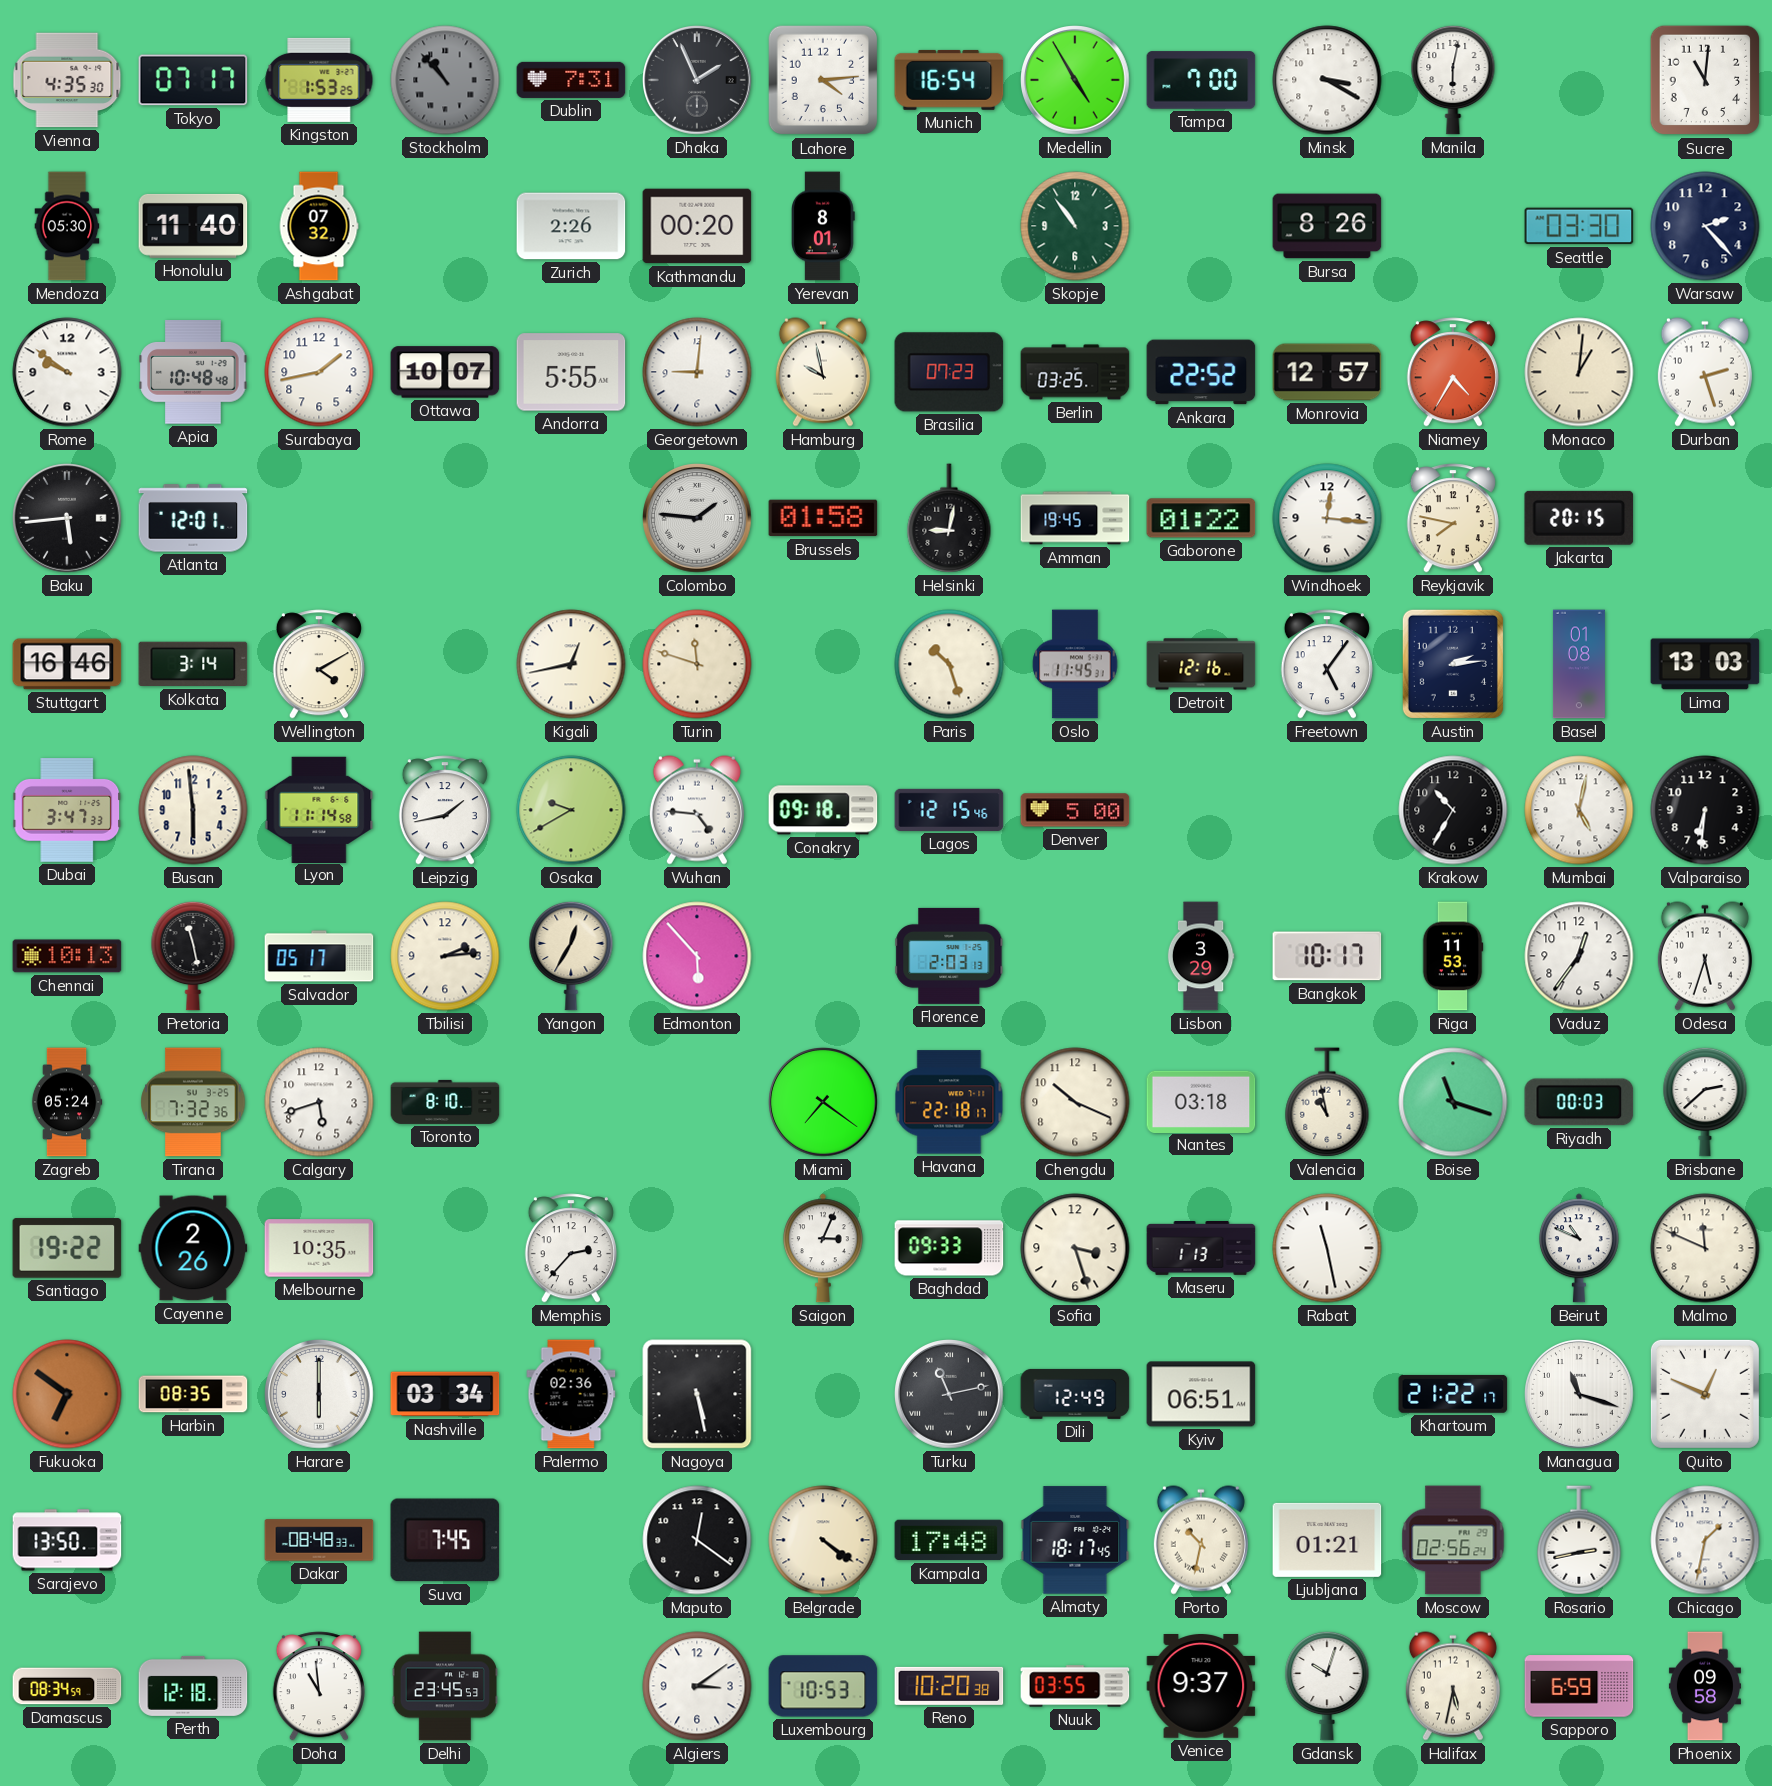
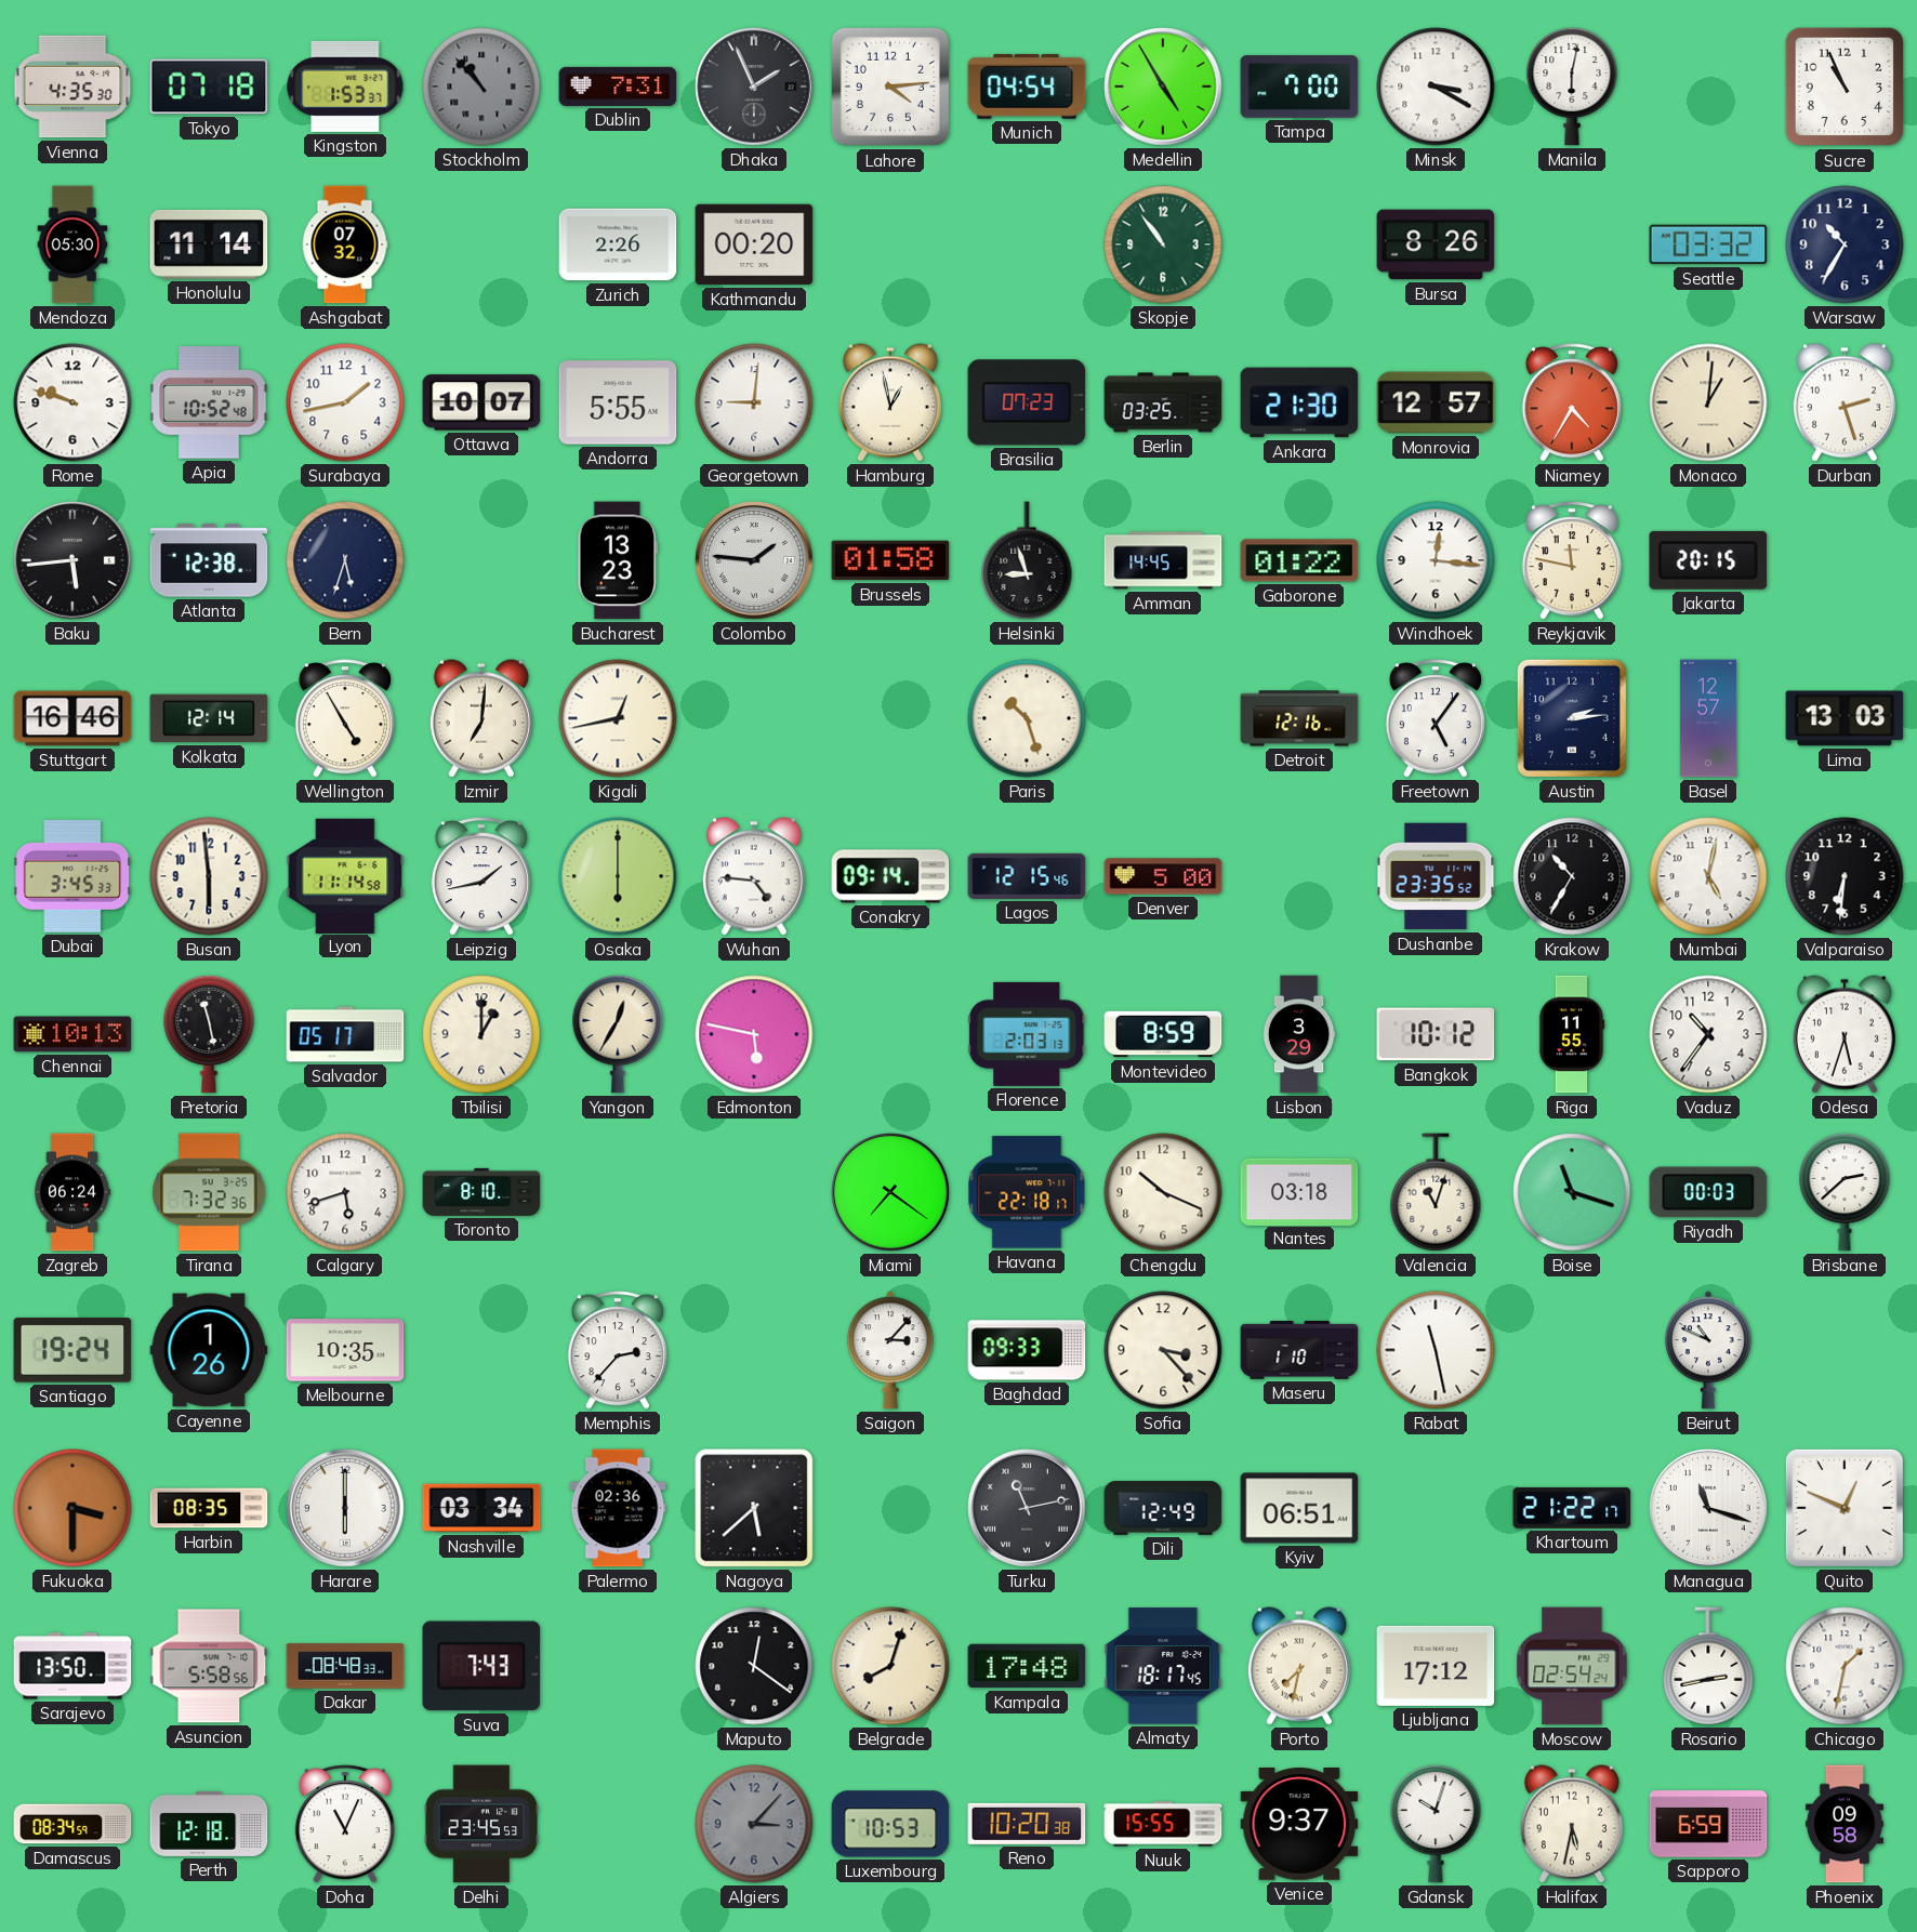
Tokyo: 07:17 -> 07:18 (209, 87)
Kingston: 1:53:25 -> 1:53:37 (345, 87)
Munich: 16:54 -> 04:54 (1027, 87)
Sucre: 11:01 -> 10:56 (1845, 87)
Honolulu: 11:40 -> 11:14 (209, 244)
Yerevan: 8:01 -> none (824, 226)
Seattle: 03:30 -> 03:32 (1708, 244)
Warsaw: 2:23 -> 10:35 (1845, 244)
Rome: 9:51 -> 9:48 (72, 402)
Apia: 10:48 -> 10:52 (209, 402)
Hamburg: 9:58 -> 12:58 (890, 402)
Ankara: 22:52 -> 21:30 (1299, 402)
Atlanta: 12:01 -> 12:38 (209, 560)
Bern: none -> 5:33 (345, 560)
Bucharest: none -> 13:23 (618, 560)
Helsinki: 9:02 -> 8:57 (1027, 560)
Amman: 19:45 -> 14:45 (1163, 560)
Reykjavik: 7:47 -> 11:47 (1572, 560)
Kolkata: 3:14 -> 12:14 (209, 718)
Wellington: 4:10 -> 4:55 (345, 718)
Izmir: none -> 7:01 (481, 718)
Turin: 11:48 -> none (697, 664)
Oslo: 11:45 -> none (1075, 664)
Basel: 01:08 -> 12:57 (1708, 718)
Dubai: 3:47 -> 3:45 (72, 877)
Osaka: 9:40 -> 6:00 (618, 876)
Conakry: 09:18 -> 09:14 (890, 876)
Dushanbe: none -> 23:35 (1436, 876)
Tbilisi: 2:14 -> 1:00 (481, 1034)
Edmonton: 5:53 -> 5:47 (754, 1034)
Montevideo: none -> 8:59 (1163, 1034)
Bangkok: 10:17 -> 10:12 (1436, 1034)
Riga: 11:53 -> 11:55 (1572, 1034)
Vaduz: 12:36 -> 10:36 (1708, 1034)
Zagreb: 05:24 -> 06:24 (72, 1192)
Valencia: 10:58 -> 11:03 (1436, 1192)
Santiago: 19:22 -> 19:24 (72, 1350)
Cayenne: 2:26 -> 1:26 (209, 1350)
Saigon: 3:04 -> 3:07 (890, 1350)
Sofia: 3:27 -> 3:23 (1163, 1350)
Maseru: 1:13 -> 1:10 (1299, 1351)
Malmo: 11:49 -> none (1705, 1248)
Fukuoka: 6:51 -> 3:30 (72, 1508)
Nagoya: 5:28 -> 5:38 (754, 1508)
Asuncion: none -> 5:58 (209, 1666)
Suva: 7:45 -> 7:43 (481, 1666)
Belgrade: 4:21 -> 8:03 (890, 1666)
Porto: 10:32 -> 7:32 (1299, 1666)
Ljubljana: 01:21 -> 17:12 (1436, 1666)
Moscow: 02:56 -> 02:54 (1572, 1666)
Doha: 10:59 -> 11:04 (345, 1824)
Algiers: 3:09 -> 3:07 (754, 1824)
Algiers dial: white -> grey (754, 1824)
Nuuk: 03:55 -> 15:55 (1163, 1824)
